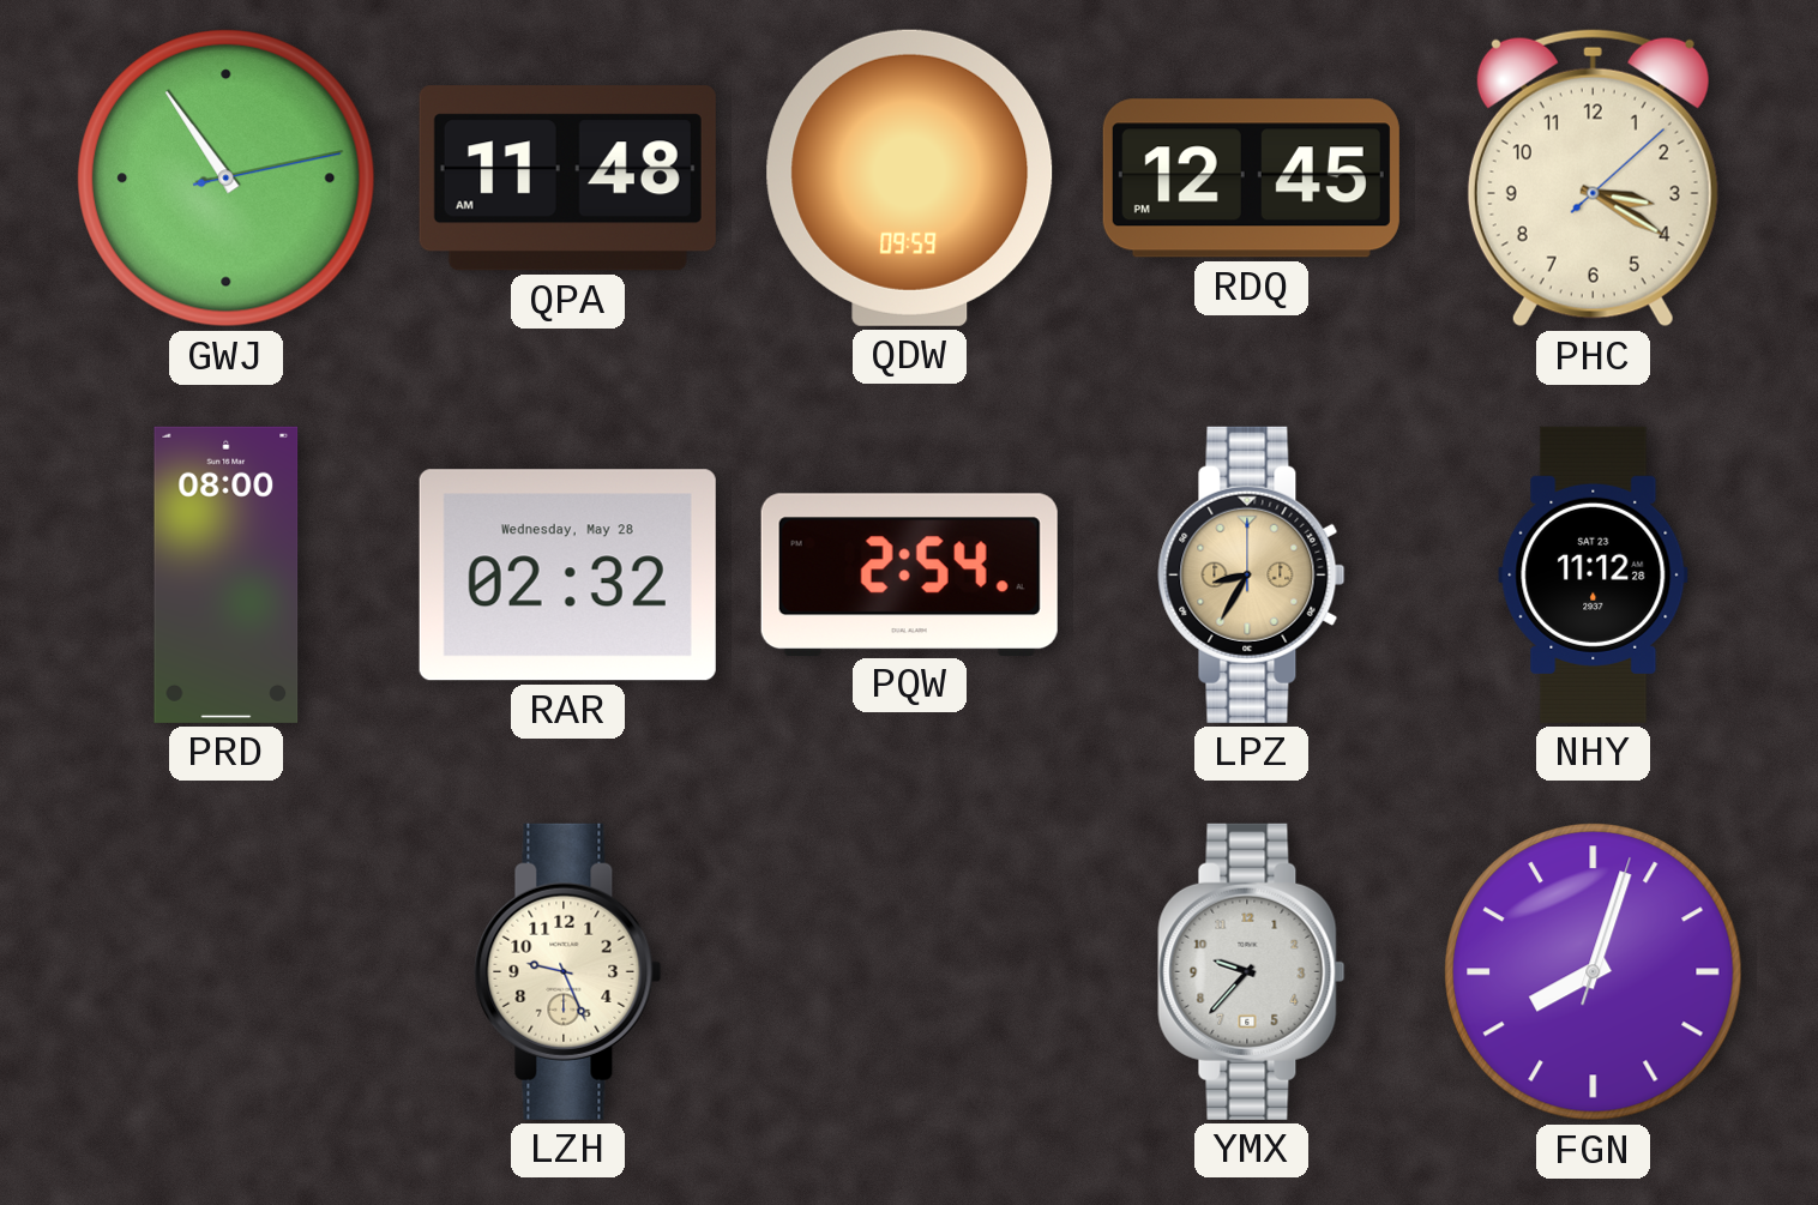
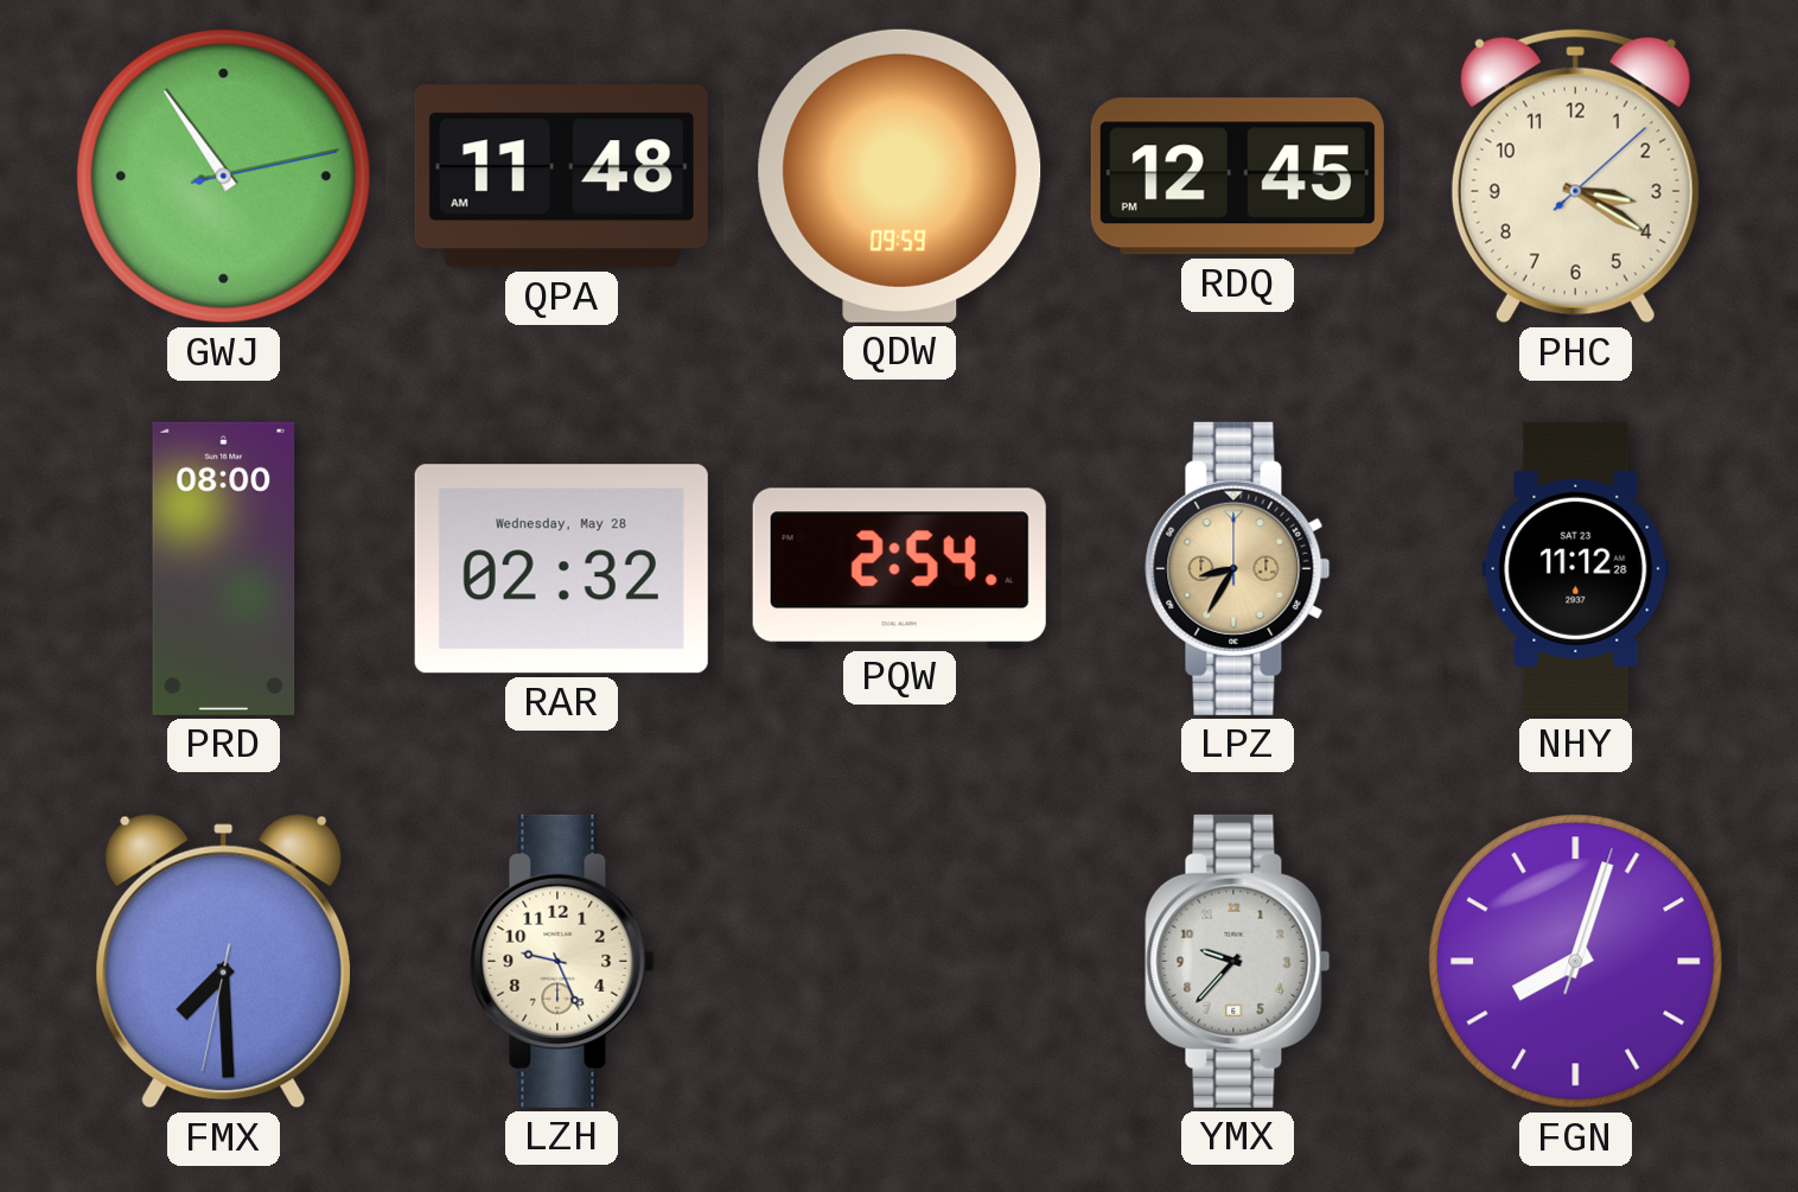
FMX: none -> 7:29 (224, 962)
